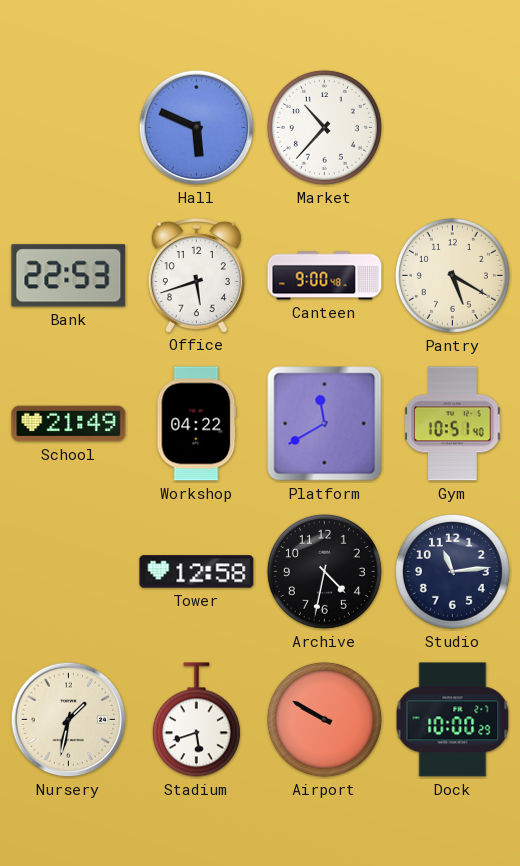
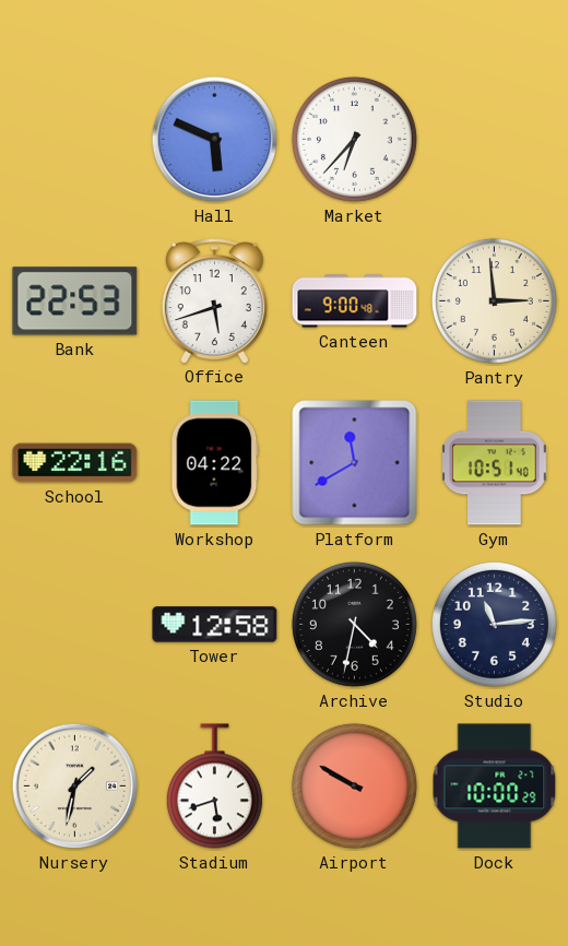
Market: 10:37 -> 6:37 (354, 139)
Pantry: 5:20 -> 2:59 (494, 300)
School: 21:49 -> 22:16 (75, 463)
